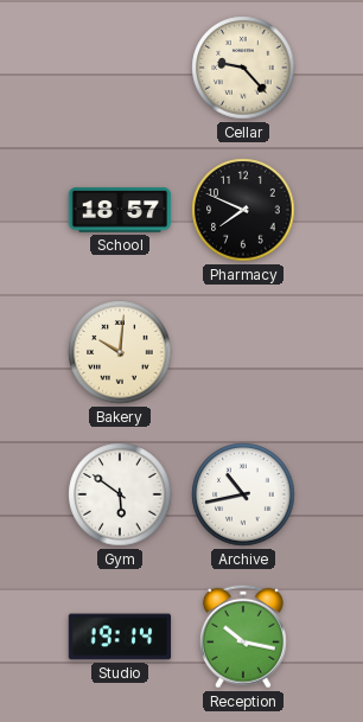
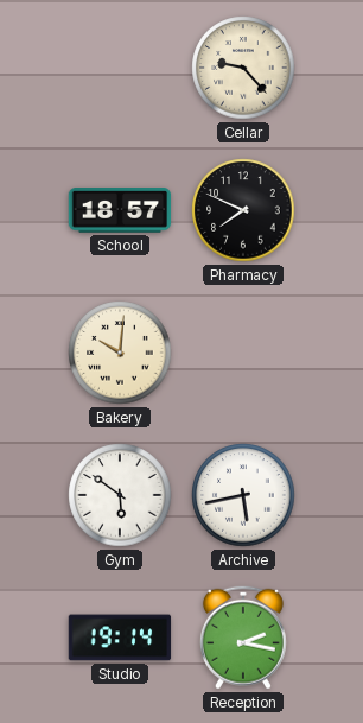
Archive: 10:43 -> 5:43 (243, 495)
Reception: 10:17 -> 2:17 (243, 638)
